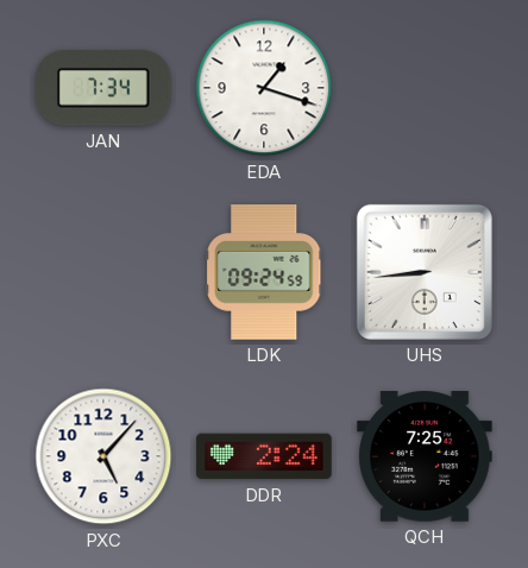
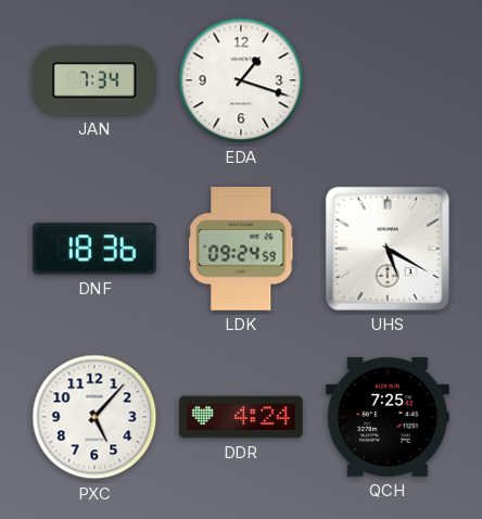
DNF: none -> 18:36 (96, 249)
UHS: 8:44 -> 5:20 (388, 249)
DDR: 2:24 -> 4:24 (241, 417)
